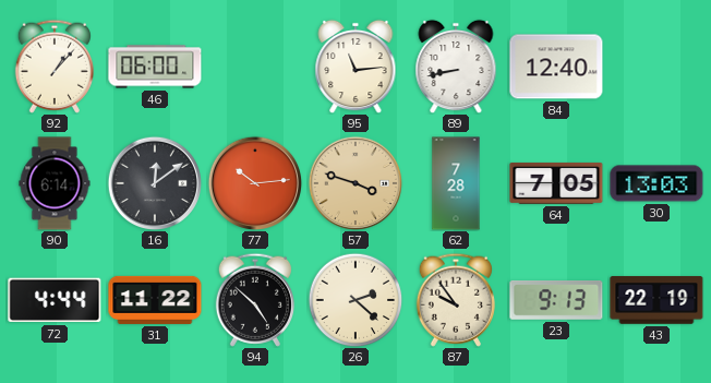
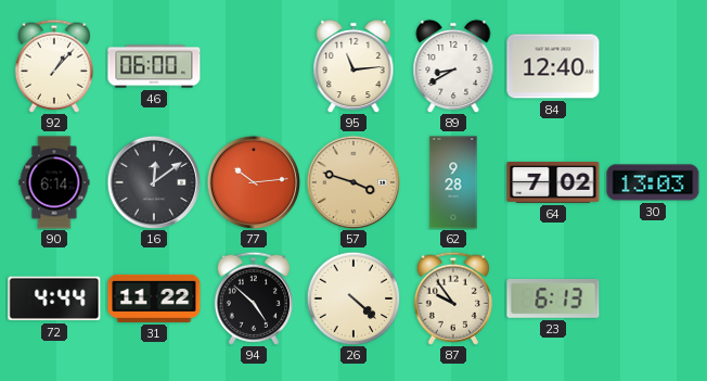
89: 8:43 -> 8:40 (453, 66)
62: 7:28 -> 9:28 (453, 182)
64: 7:05 -> 7:02 (553, 182)
26: 2:22 -> 4:22 (353, 299)
23: 9:13 -> 6:13 (553, 299)
43: 22:19 -> none (656, 300)
